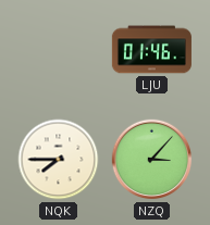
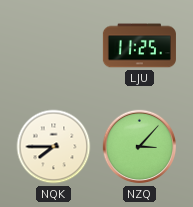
LJU: 01:46 -> 11:25 (139, 46)
